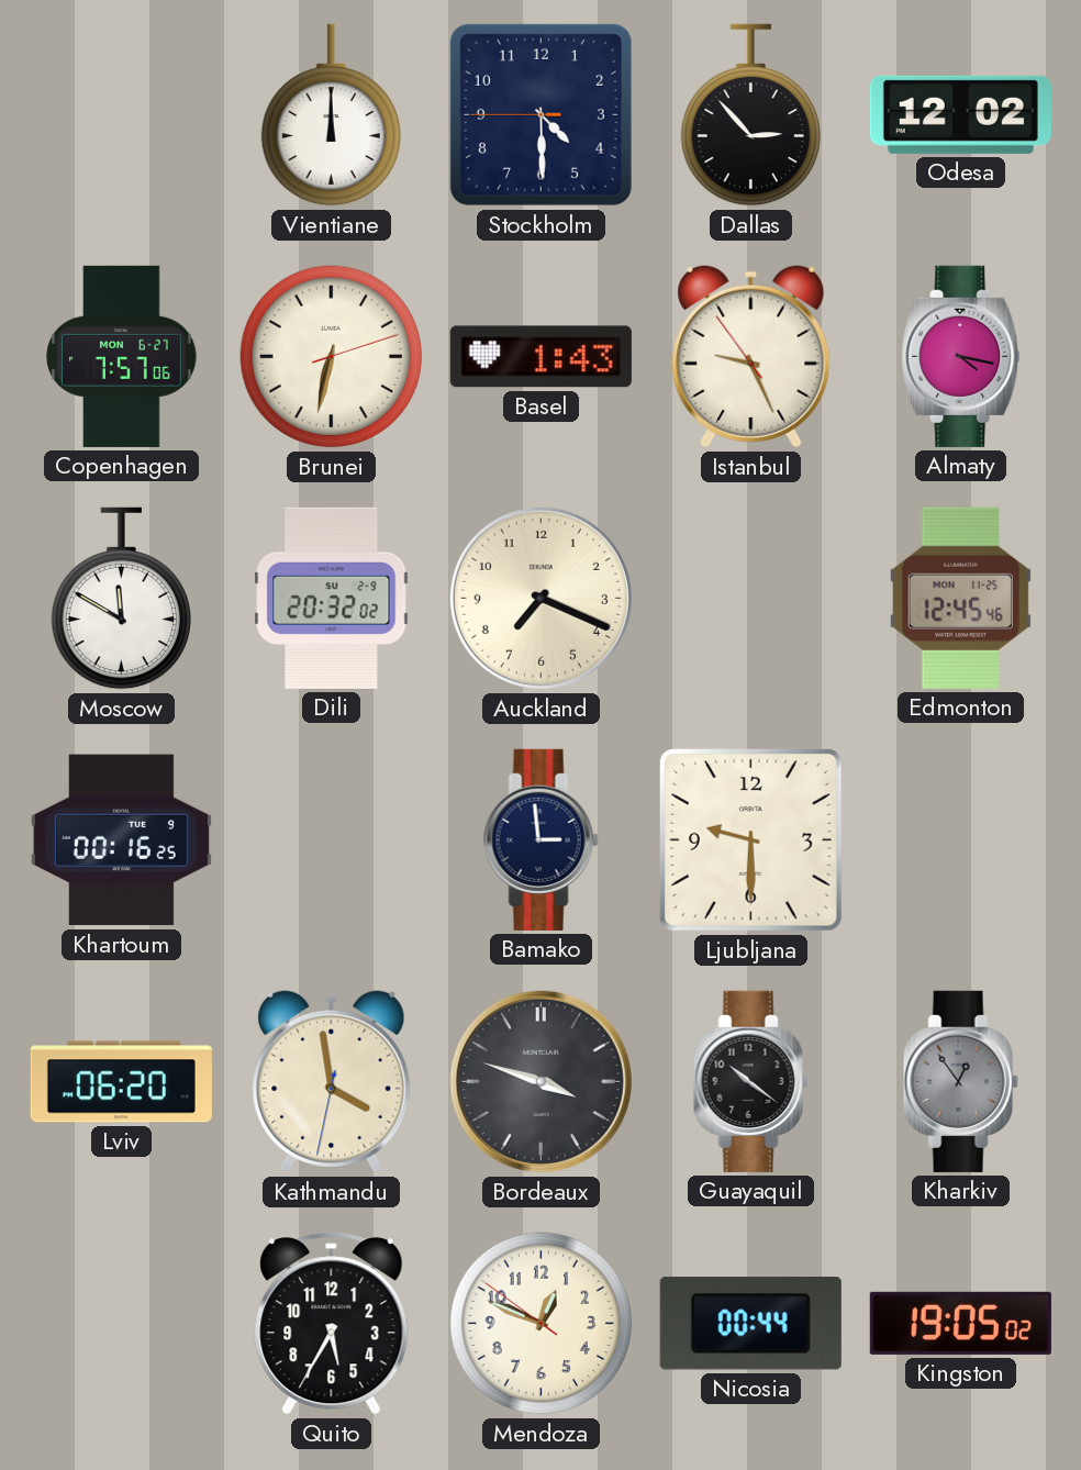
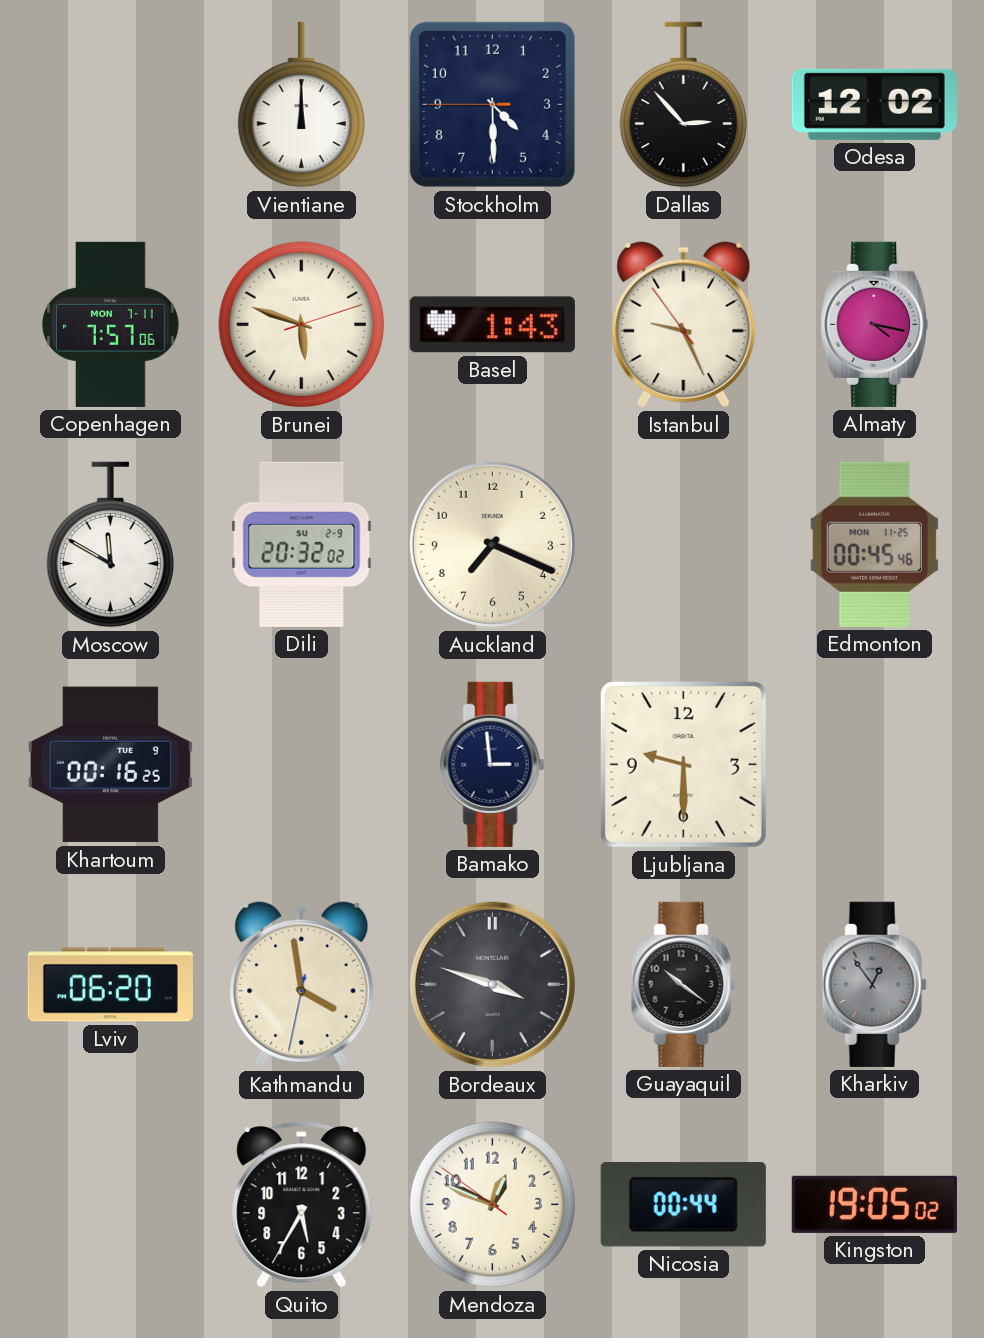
Copenhagen date: MON 6-27 -> MON 7-11 (111, 324)
Brunei: 6:32 -> 5:48 (302, 325)
Edmonton: 12:45 -> 00:45 (874, 544)
